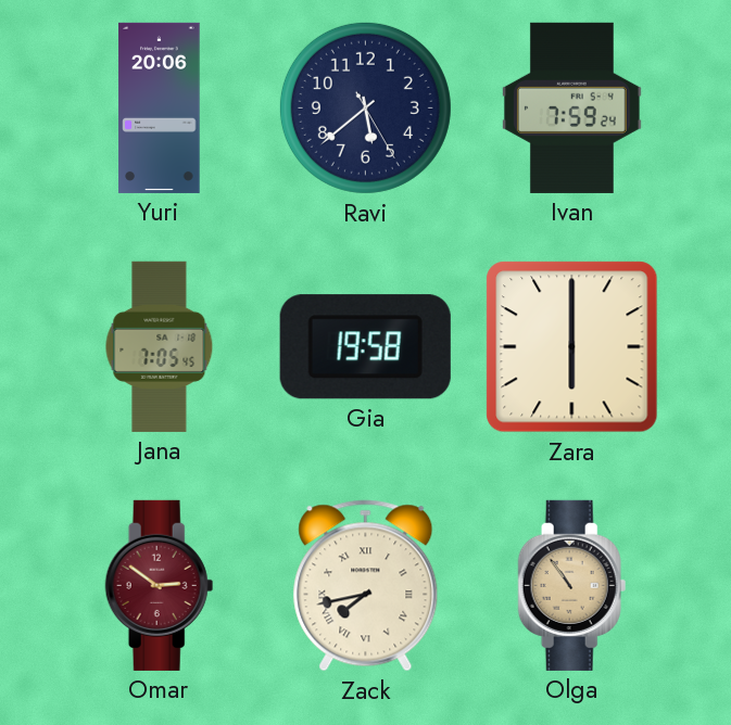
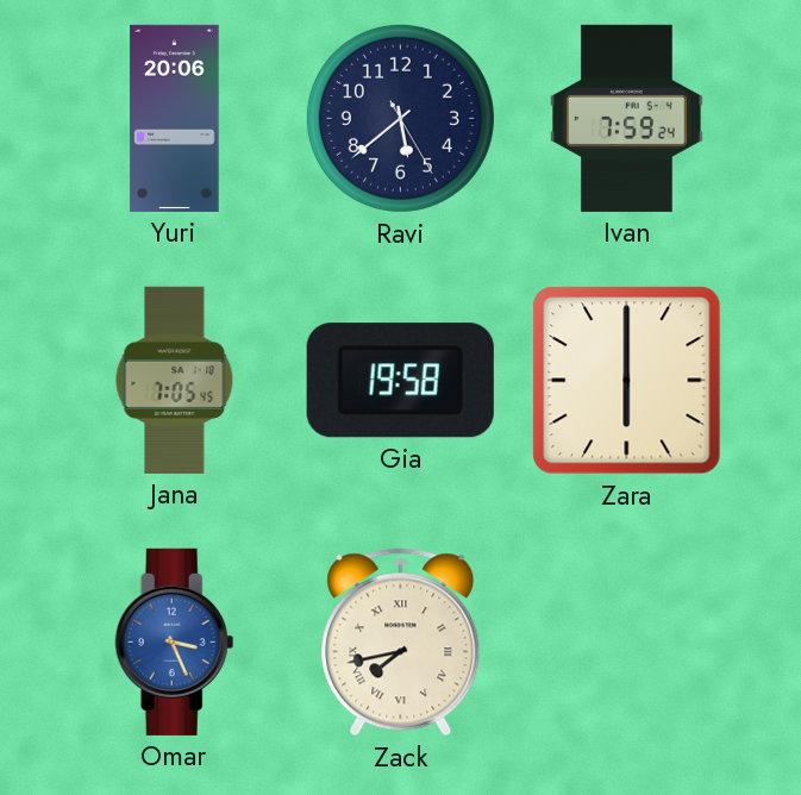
Omar: 2:51 -> 3:26 (175, 641)
Omar dial: burgundy -> blue (175, 641)
Olga: 10:54 -> none (572, 585)
